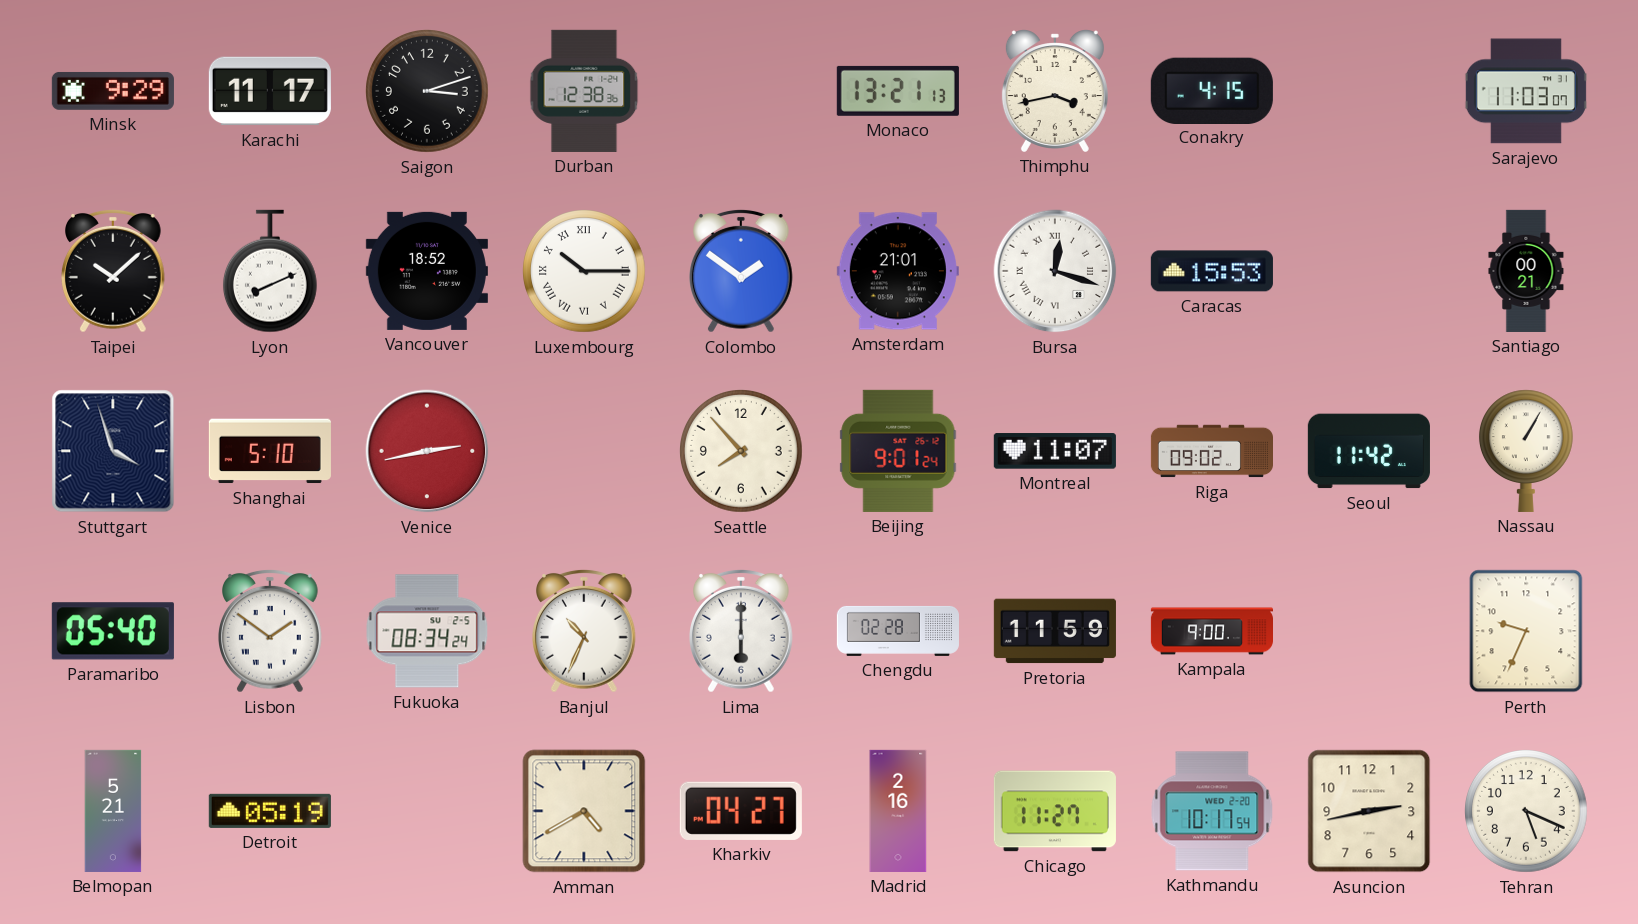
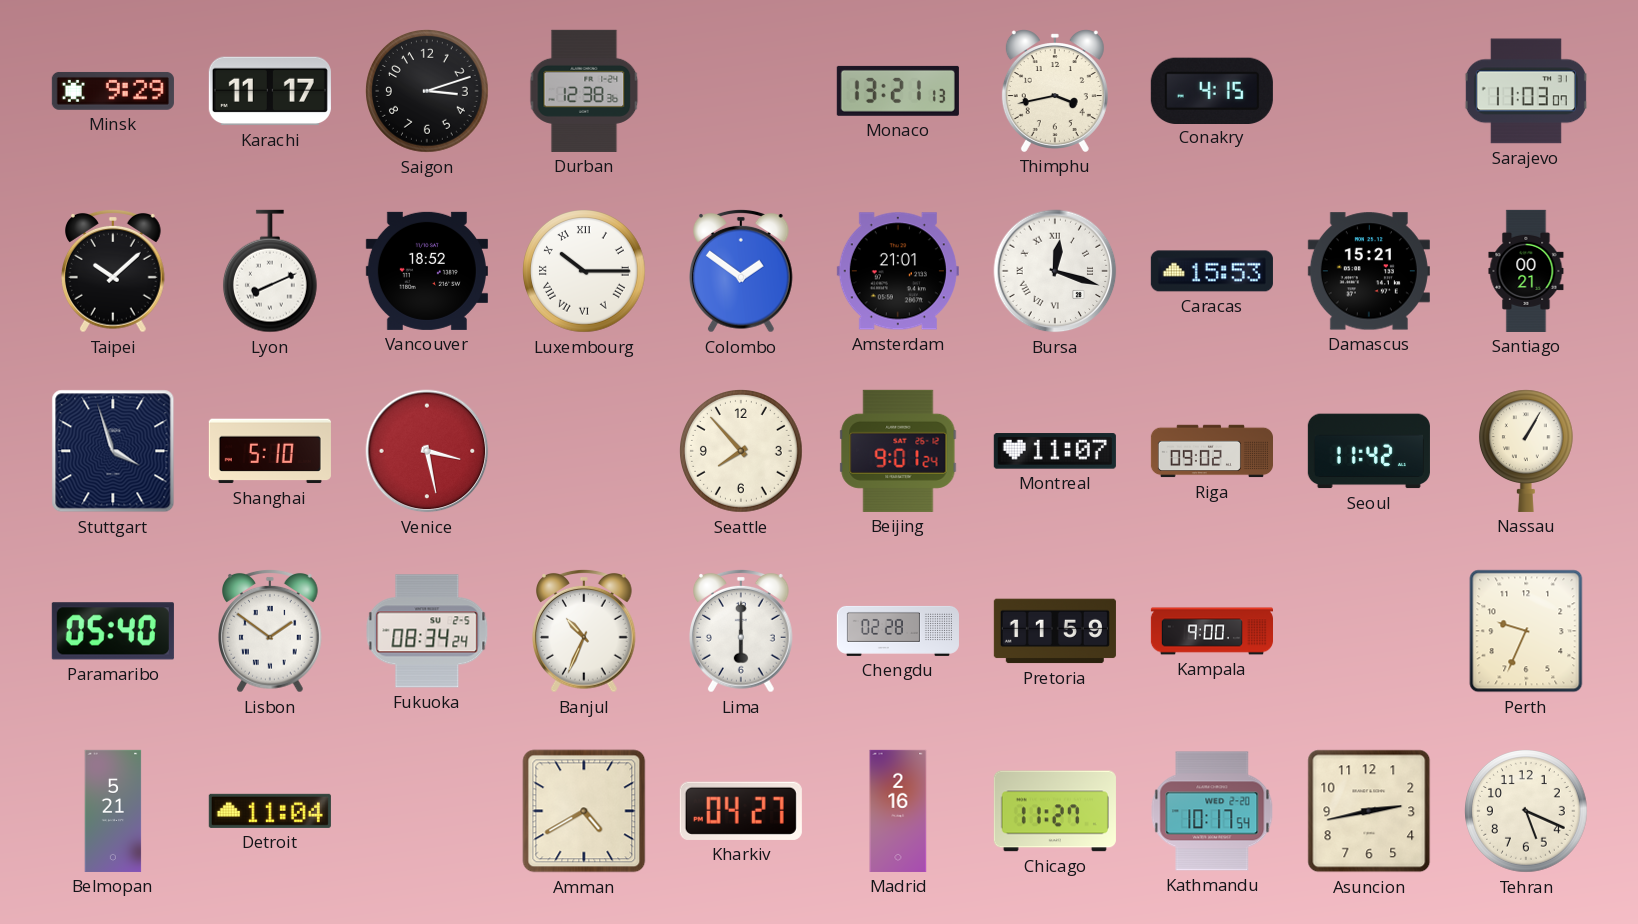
Damascus: none -> 15:21 (1369, 271)
Venice: 2:43 -> 3:28 (427, 451)
Detroit: 05:19 -> 11:04 (270, 811)
